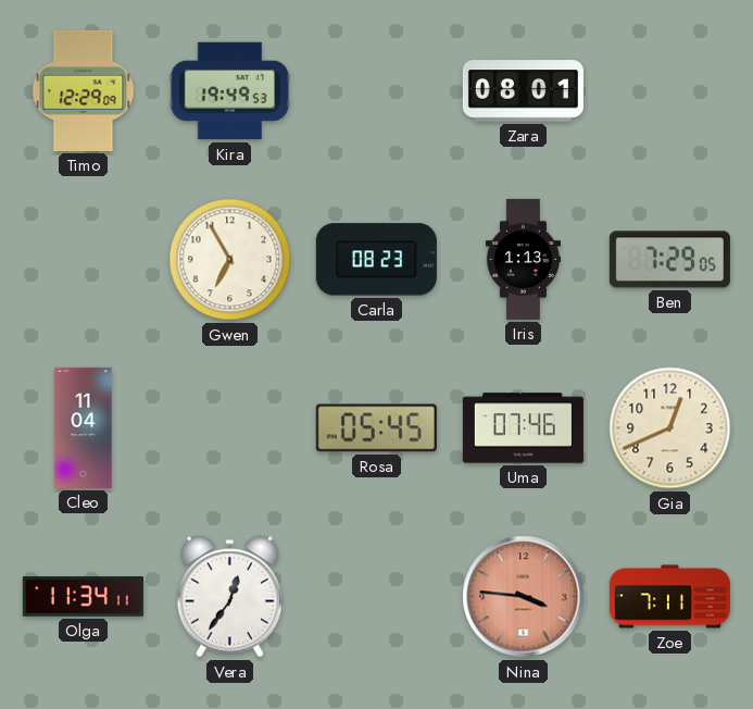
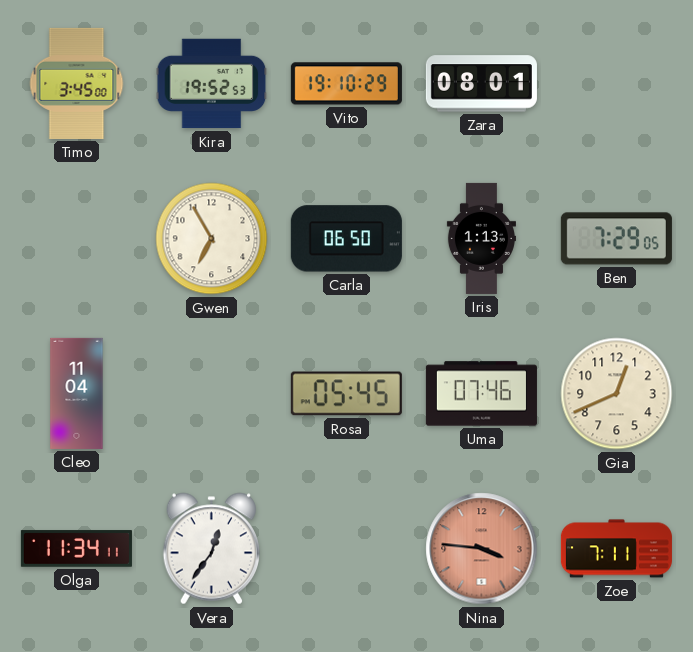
Timo: 12:29 -> 3:45 (77, 83)
Kira: 19:49 -> 19:52 (212, 84)
Vito: none -> 19:10 (346, 84)
Carla: 08:23 -> 06:50 (346, 239)
